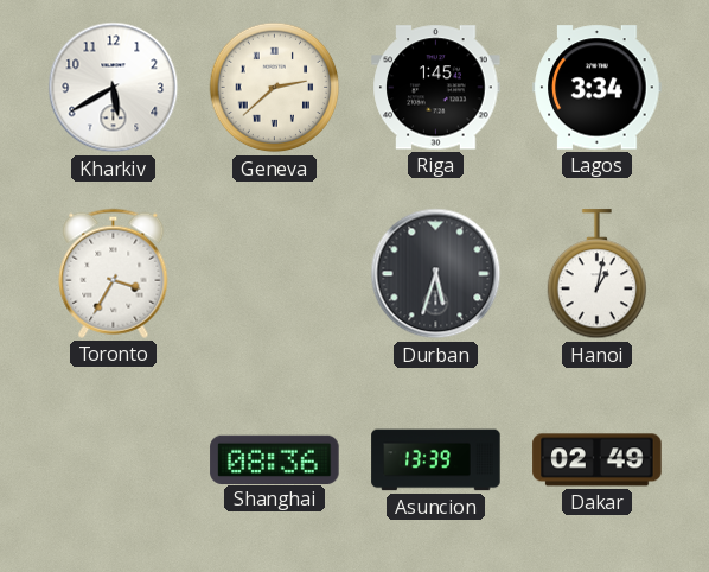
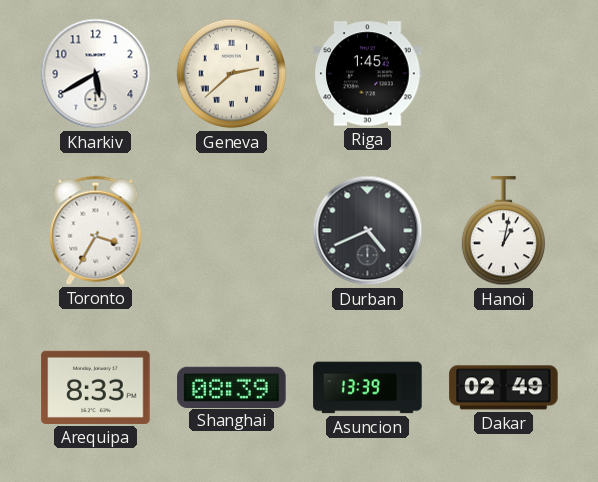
Lagos: 3:34 -> none (598, 88)
Durban: 5:33 -> 4:41 (368, 231)
Arequipa: none -> 8:33 (96, 387)
Shanghai: 08:36 -> 08:39 (232, 387)
